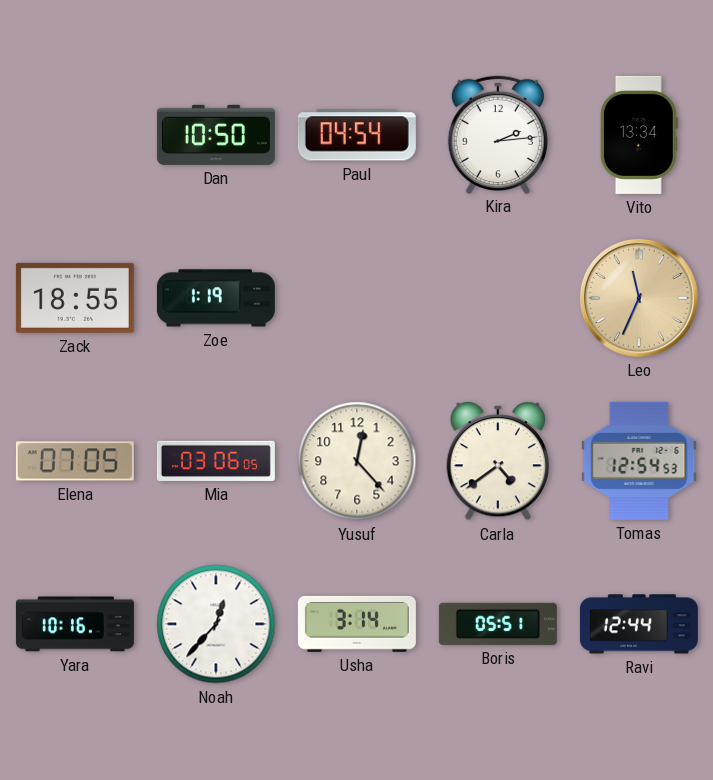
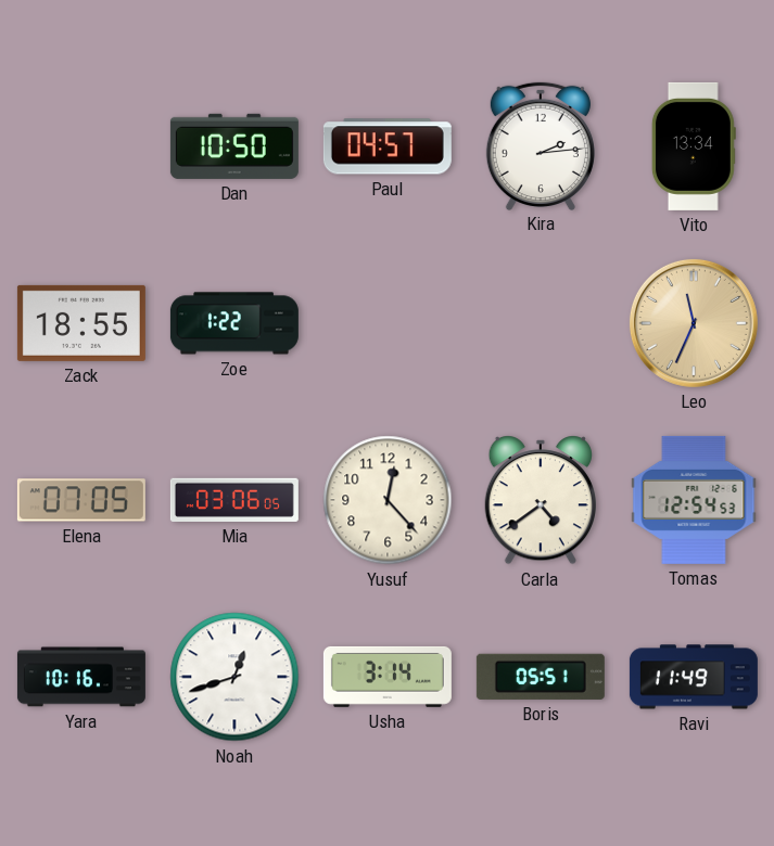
Paul: 04:54 -> 04:57 (388, 146)
Zoe: 1:19 -> 1:22 (234, 323)
Noah: 12:37 -> 12:42 (234, 677)
Ravi: 12:44 -> 11:49 (694, 677)
